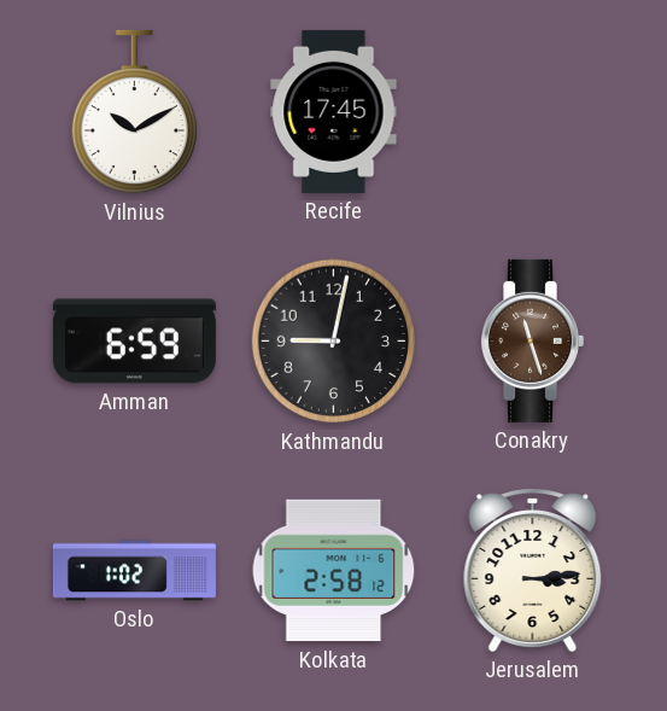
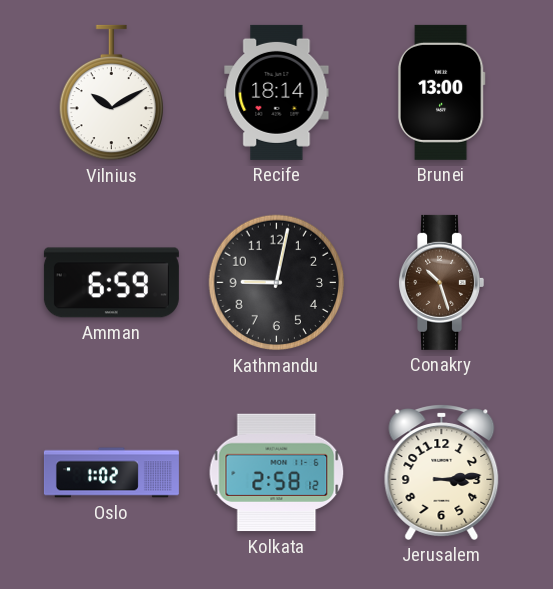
Recife: 17:45 -> 18:14 (277, 92)
Brunei: none -> 13:00 (441, 92)
Conakry: 11:27 -> 10:27 (441, 282)
